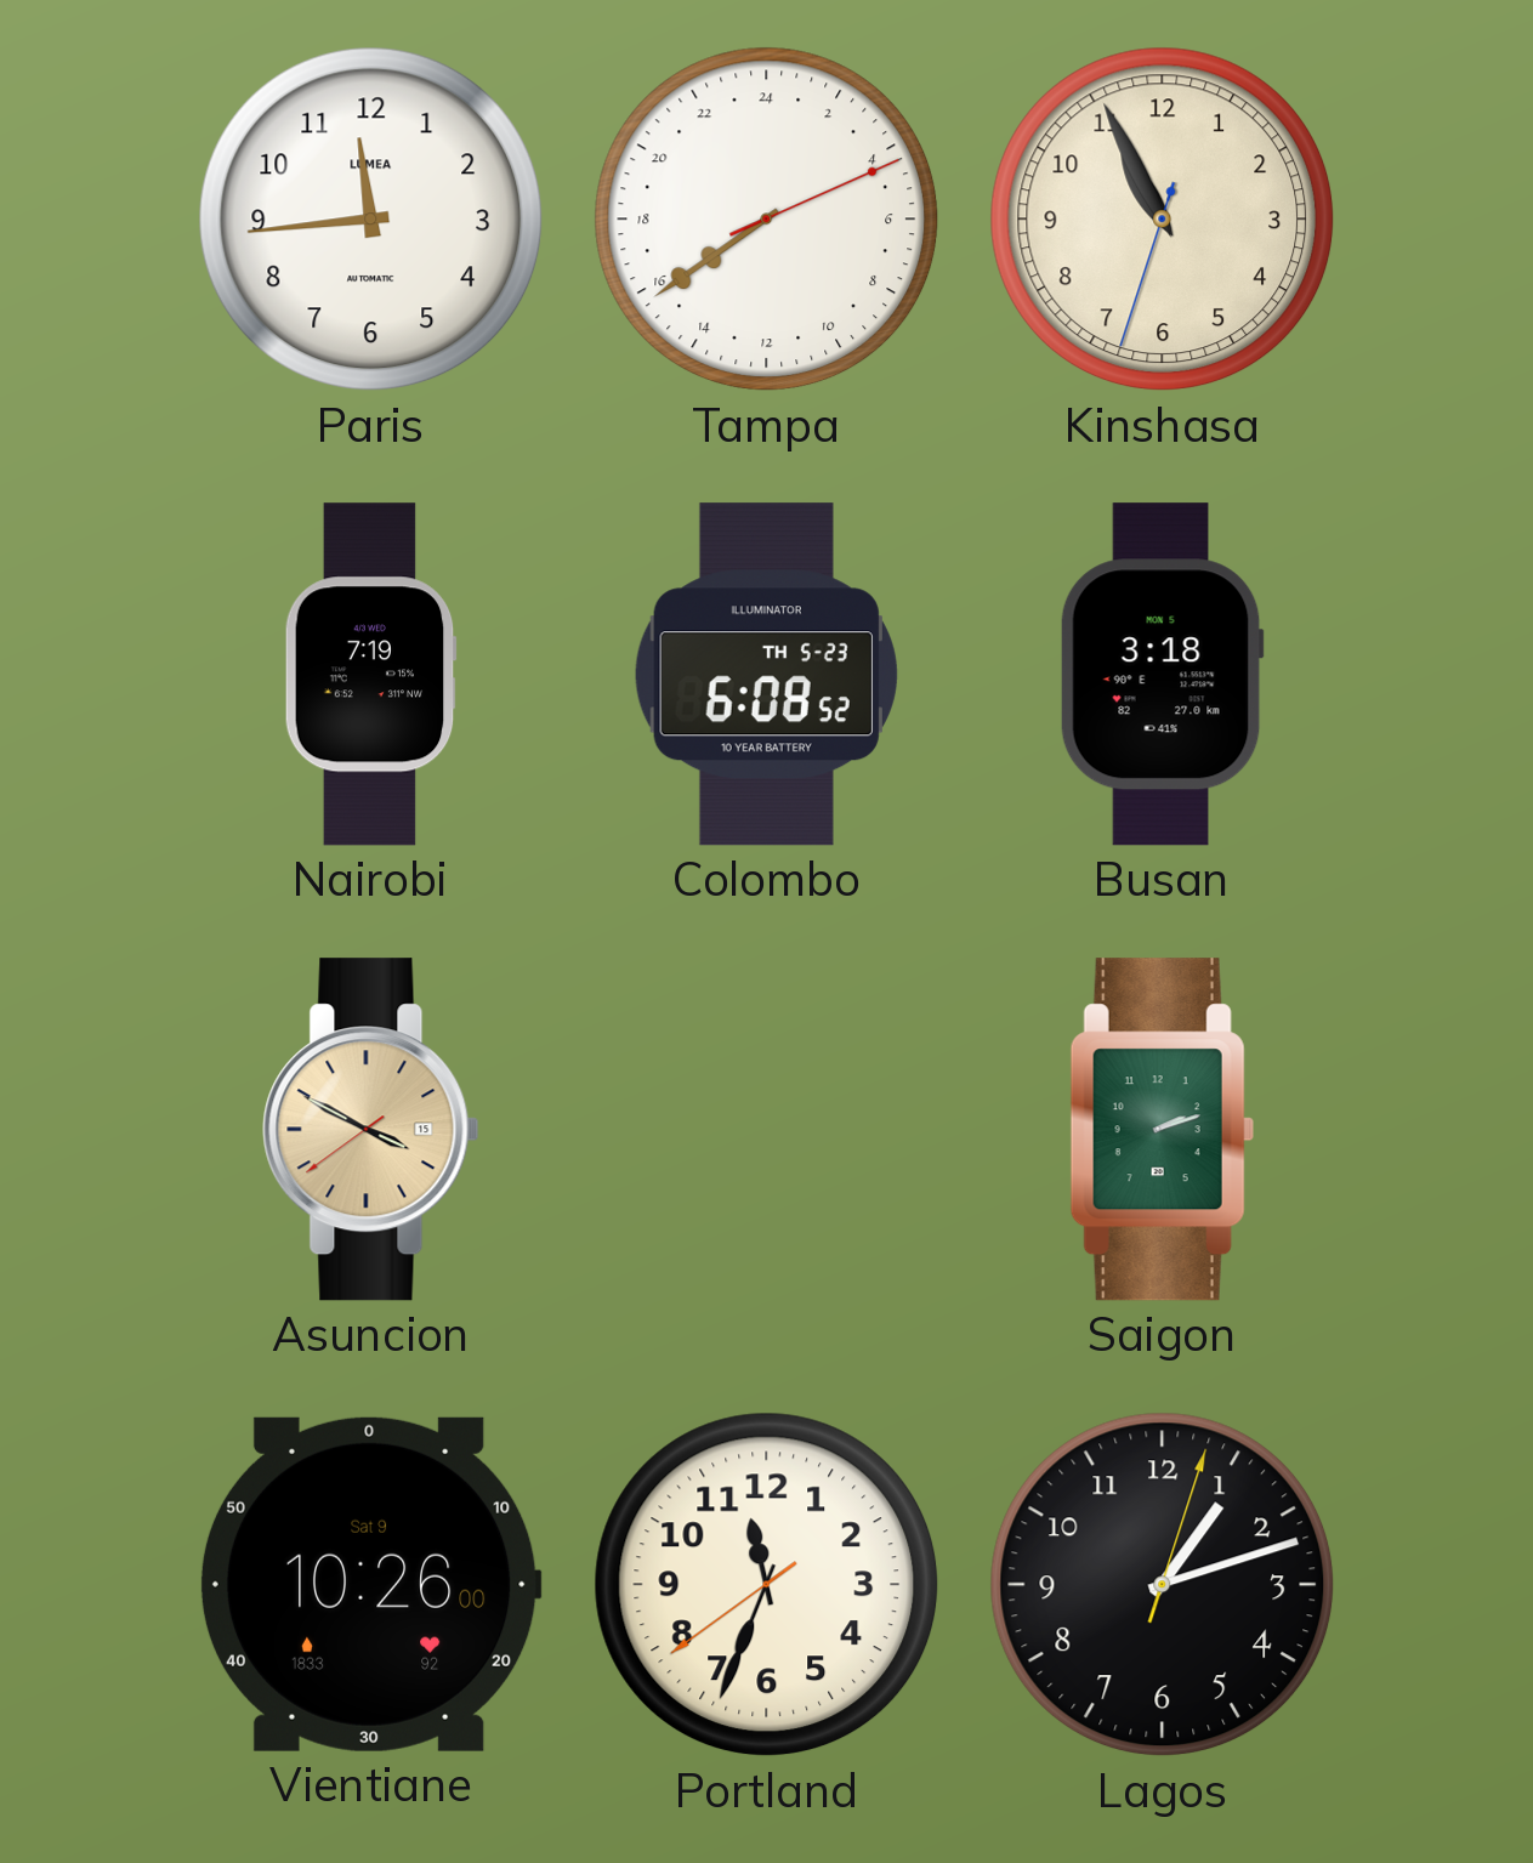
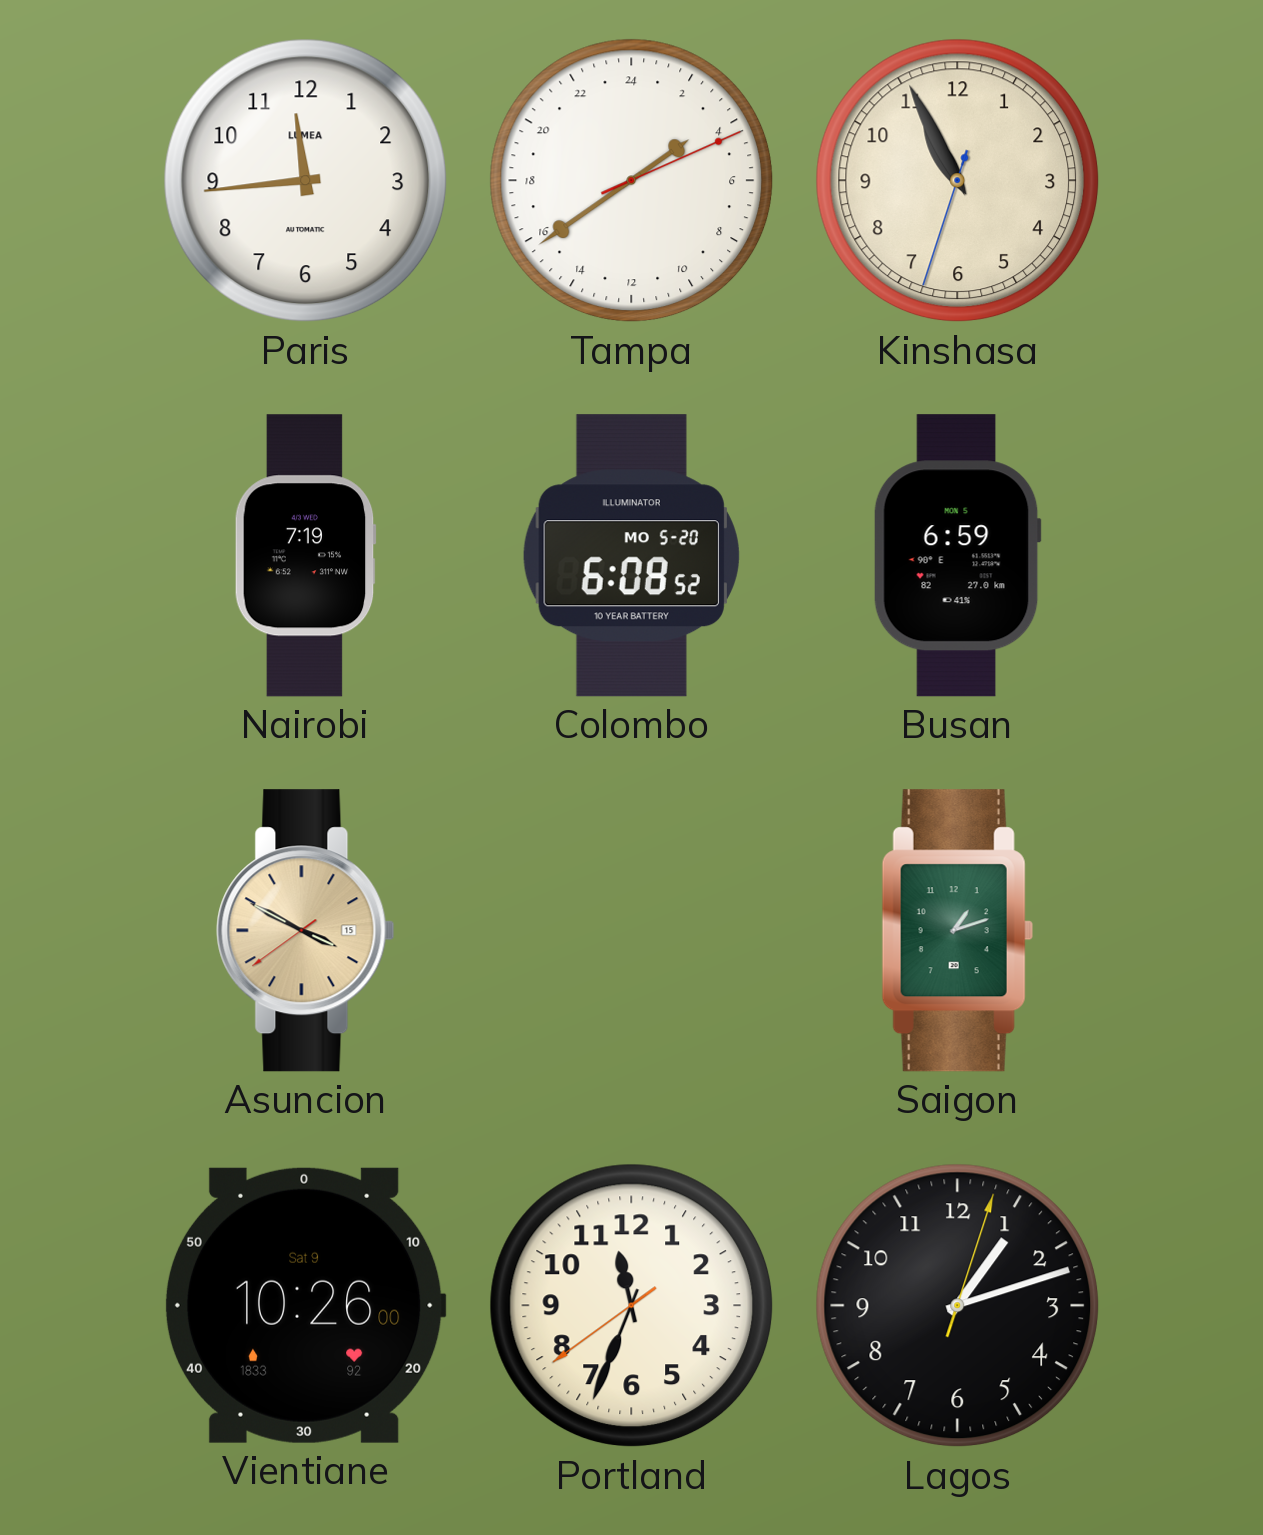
Tampa: 15:39 -> 3:39 (632, 181)
Colombo date: TH 5-23 -> MO 5-20 (631, 556)
Busan: 3:18 -> 6:59 (957, 556)
Saigon: 2:12 -> 1:12 (957, 931)
